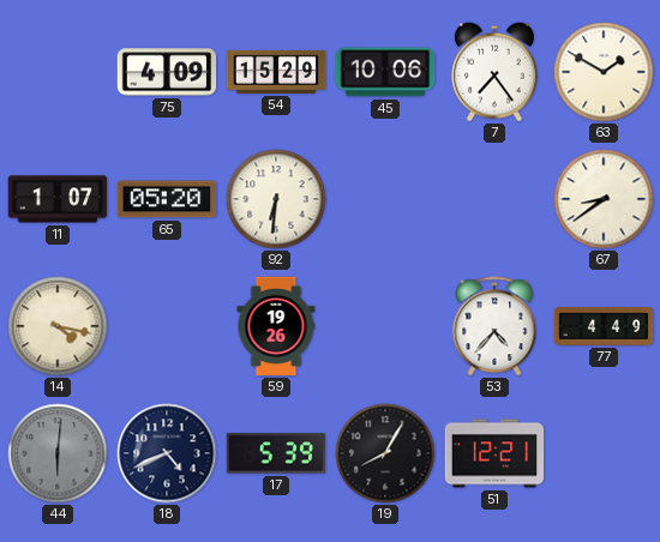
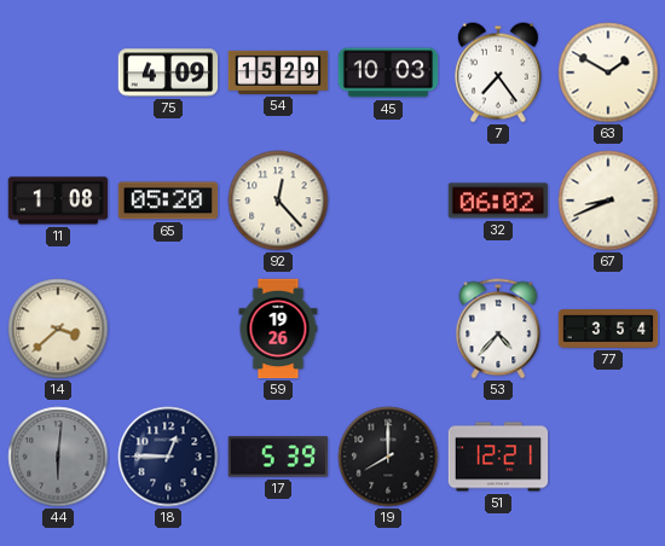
45: 10:06 -> 10:03 (388, 72)
11: 1:07 -> 1:08 (58, 201)
92: 6:31 -> 12:23 (278, 201)
32: none -> 06:02 (498, 201)
67: 8:39 -> 8:41 (608, 201)
14: 4:17 -> 3:38 (58, 329)
77: 4:49 -> 3:54 (608, 330)
18: 4:41 -> 12:45 (168, 457)
19: 8:05 -> 8:00 (388, 457)
